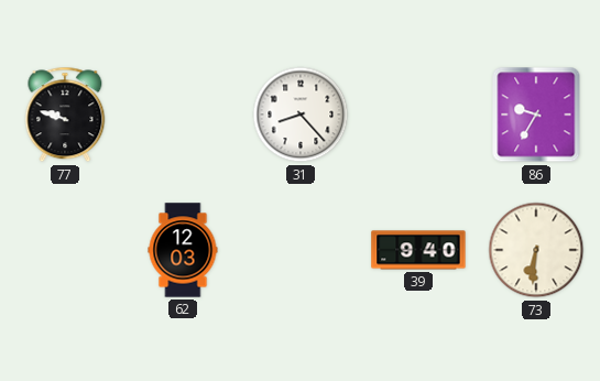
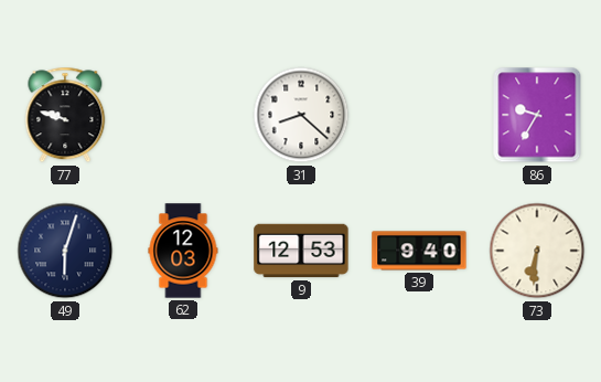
31: 8:23 -> 8:22 (301, 115)
49: none -> 6:03 (65, 251)
9: none -> 12:53 (301, 251)
